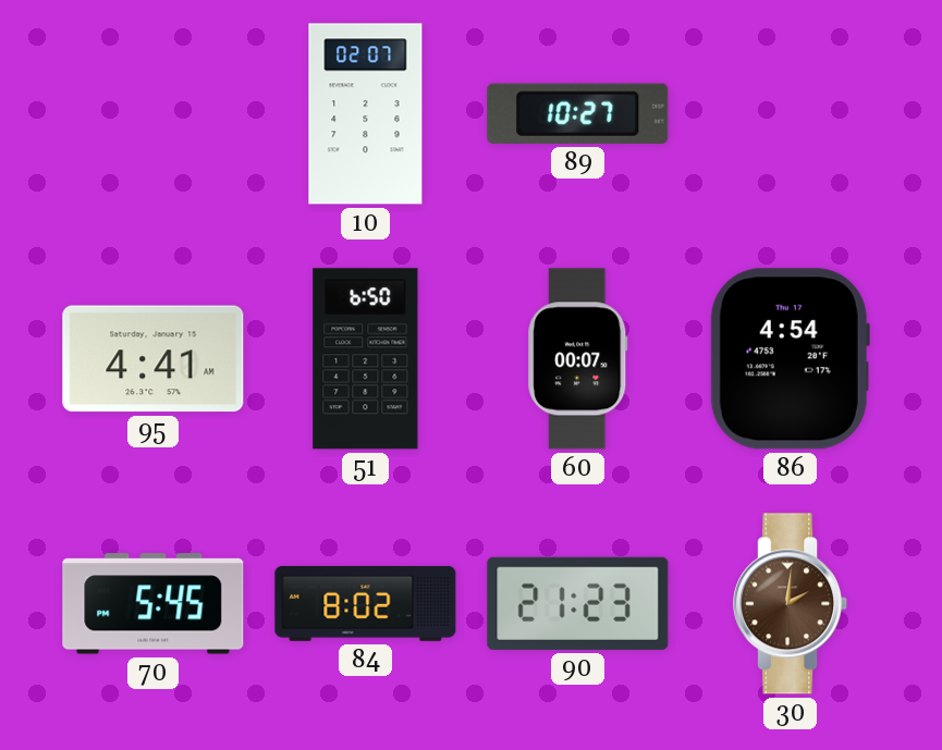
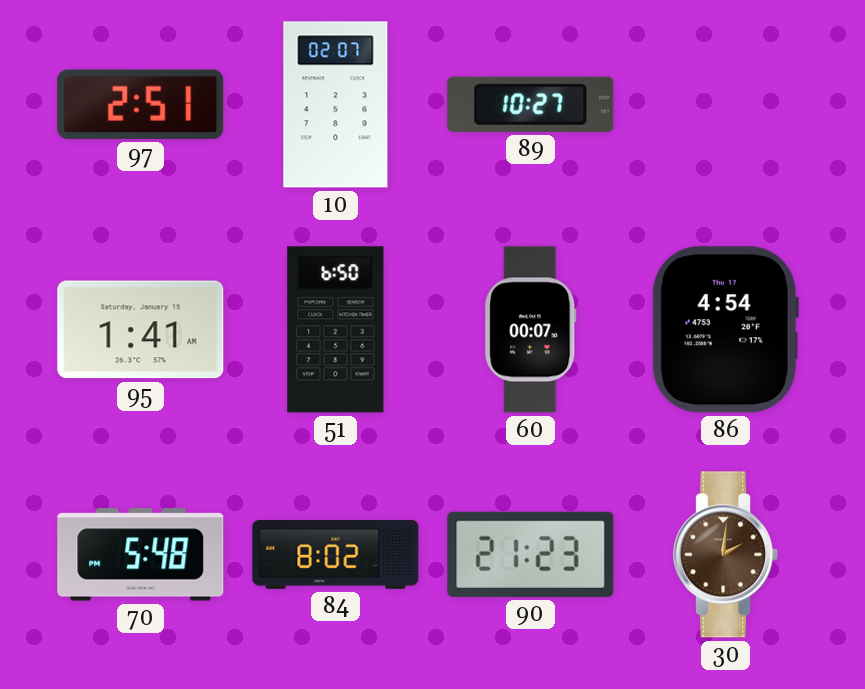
97: none -> 2:51 (141, 104)
95: 4:41 -> 1:41 (141, 330)
70: 5:45 -> 5:48 (141, 555)
